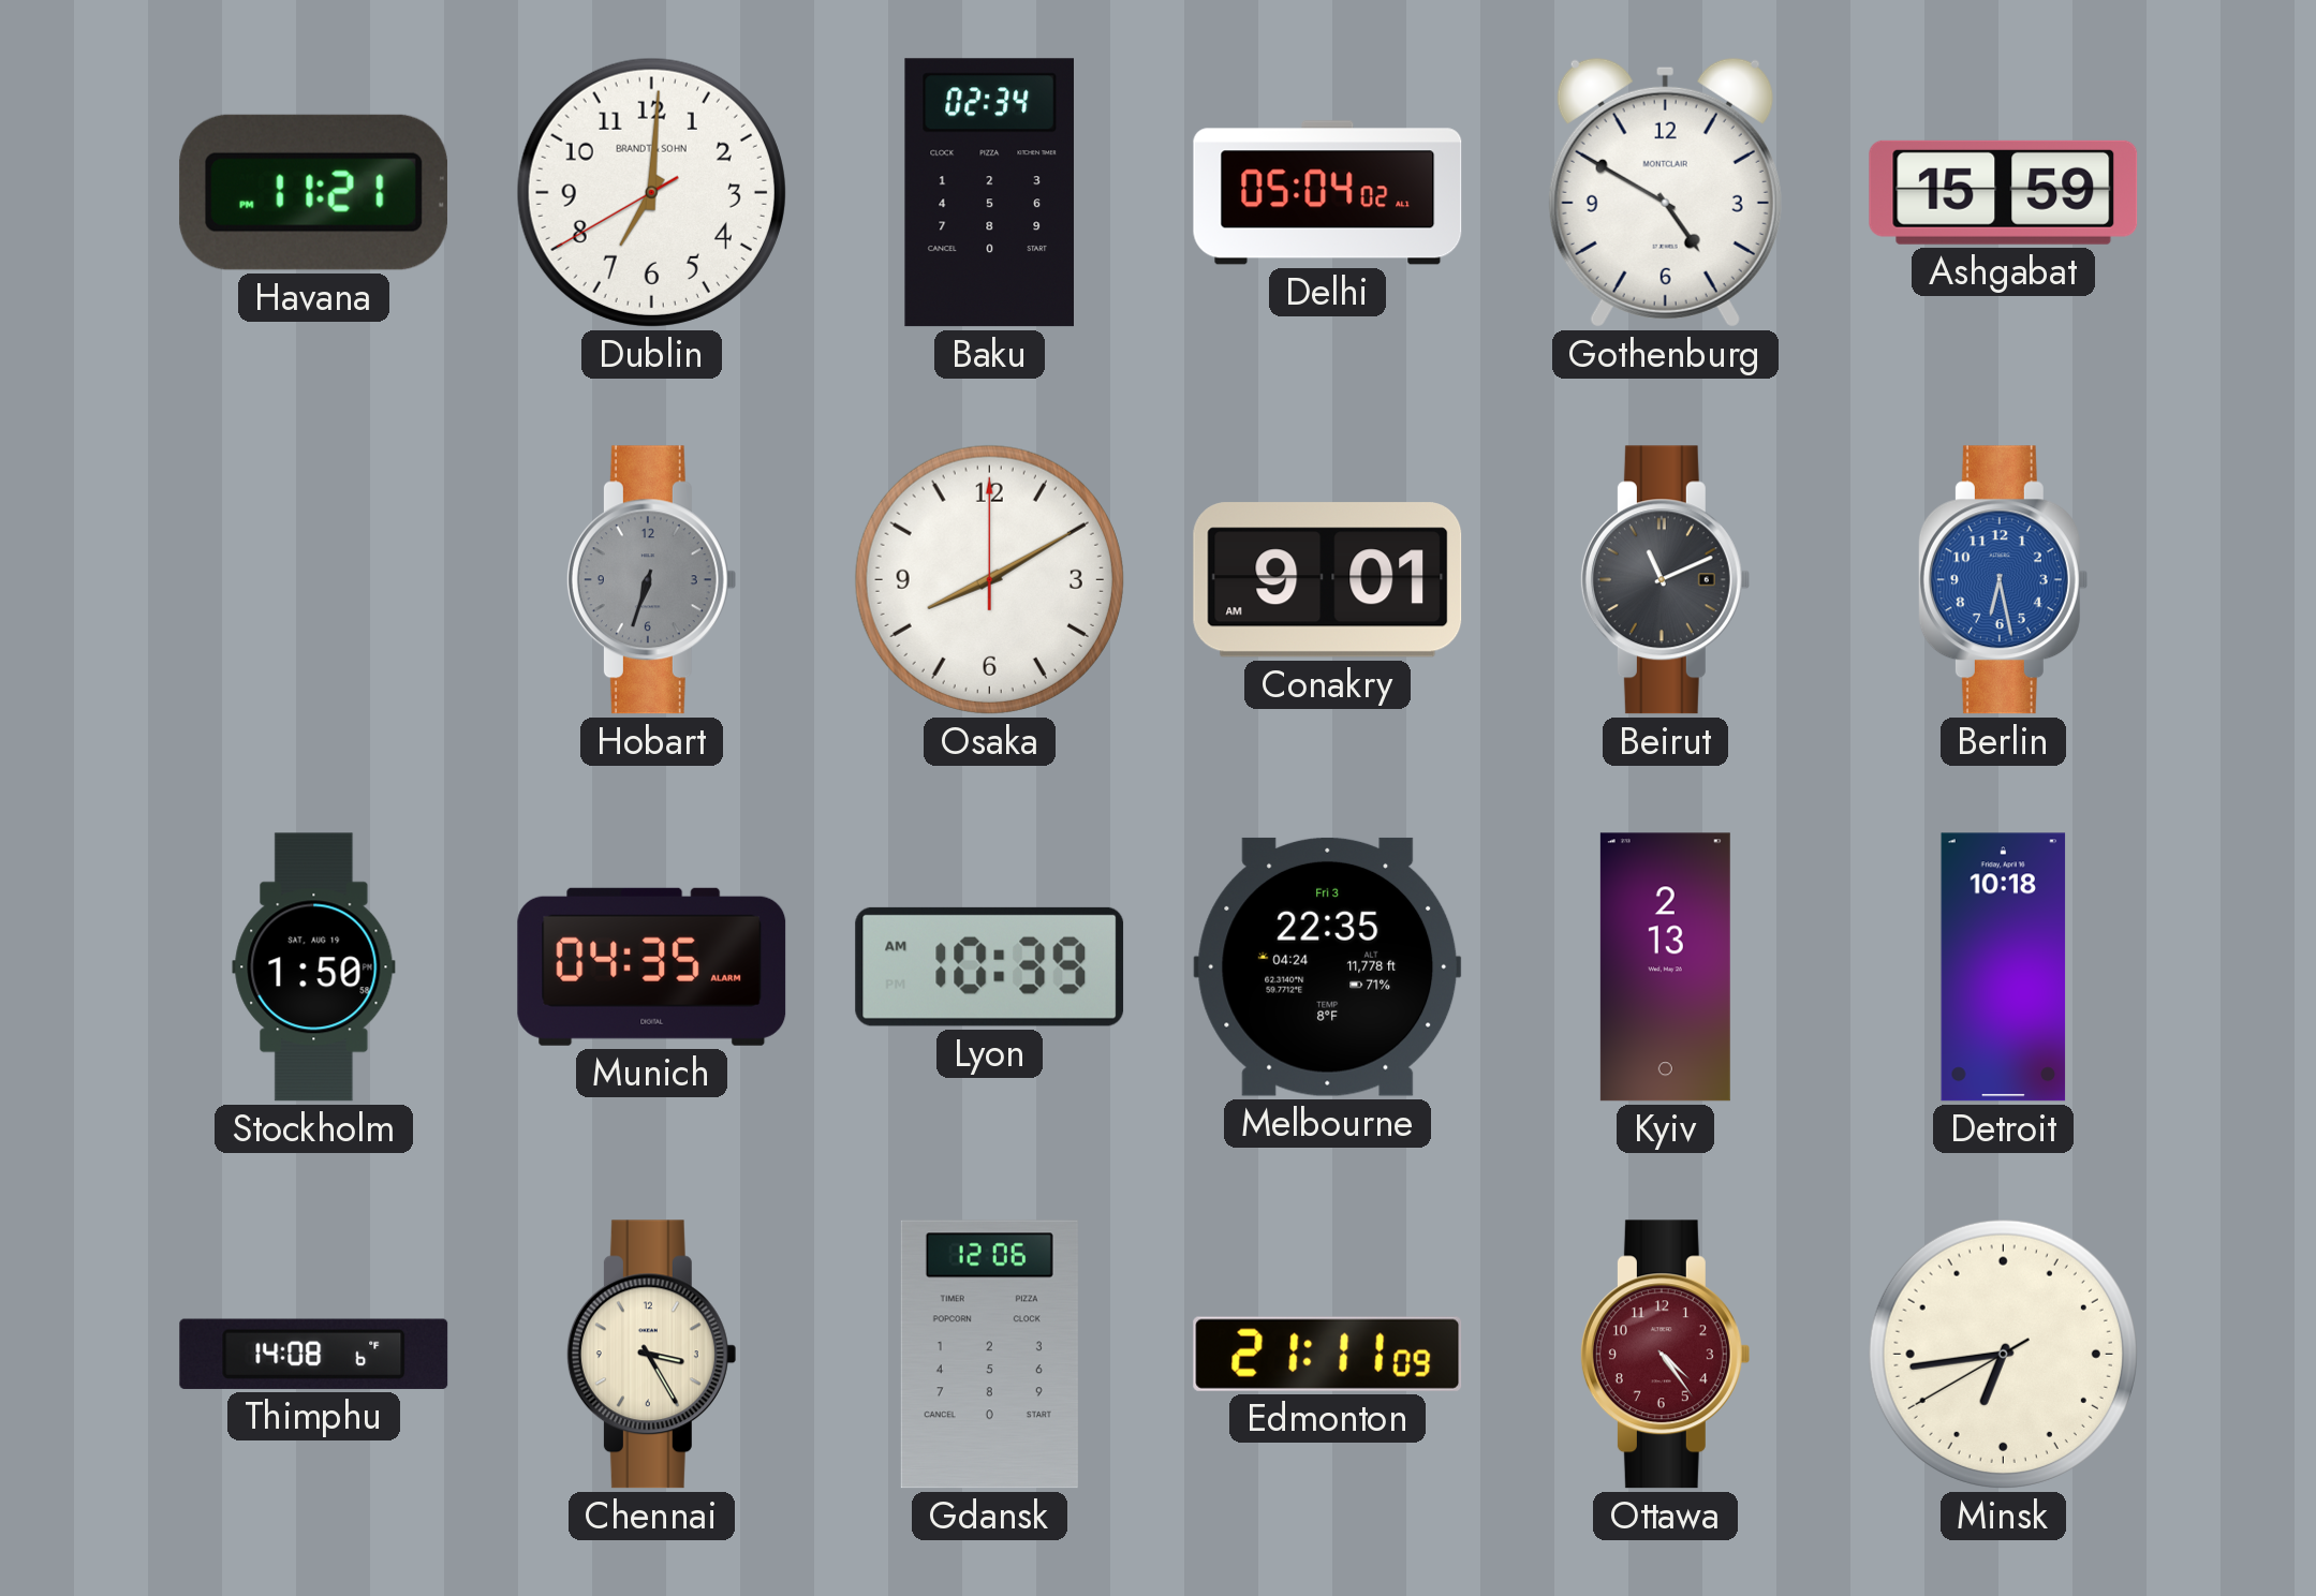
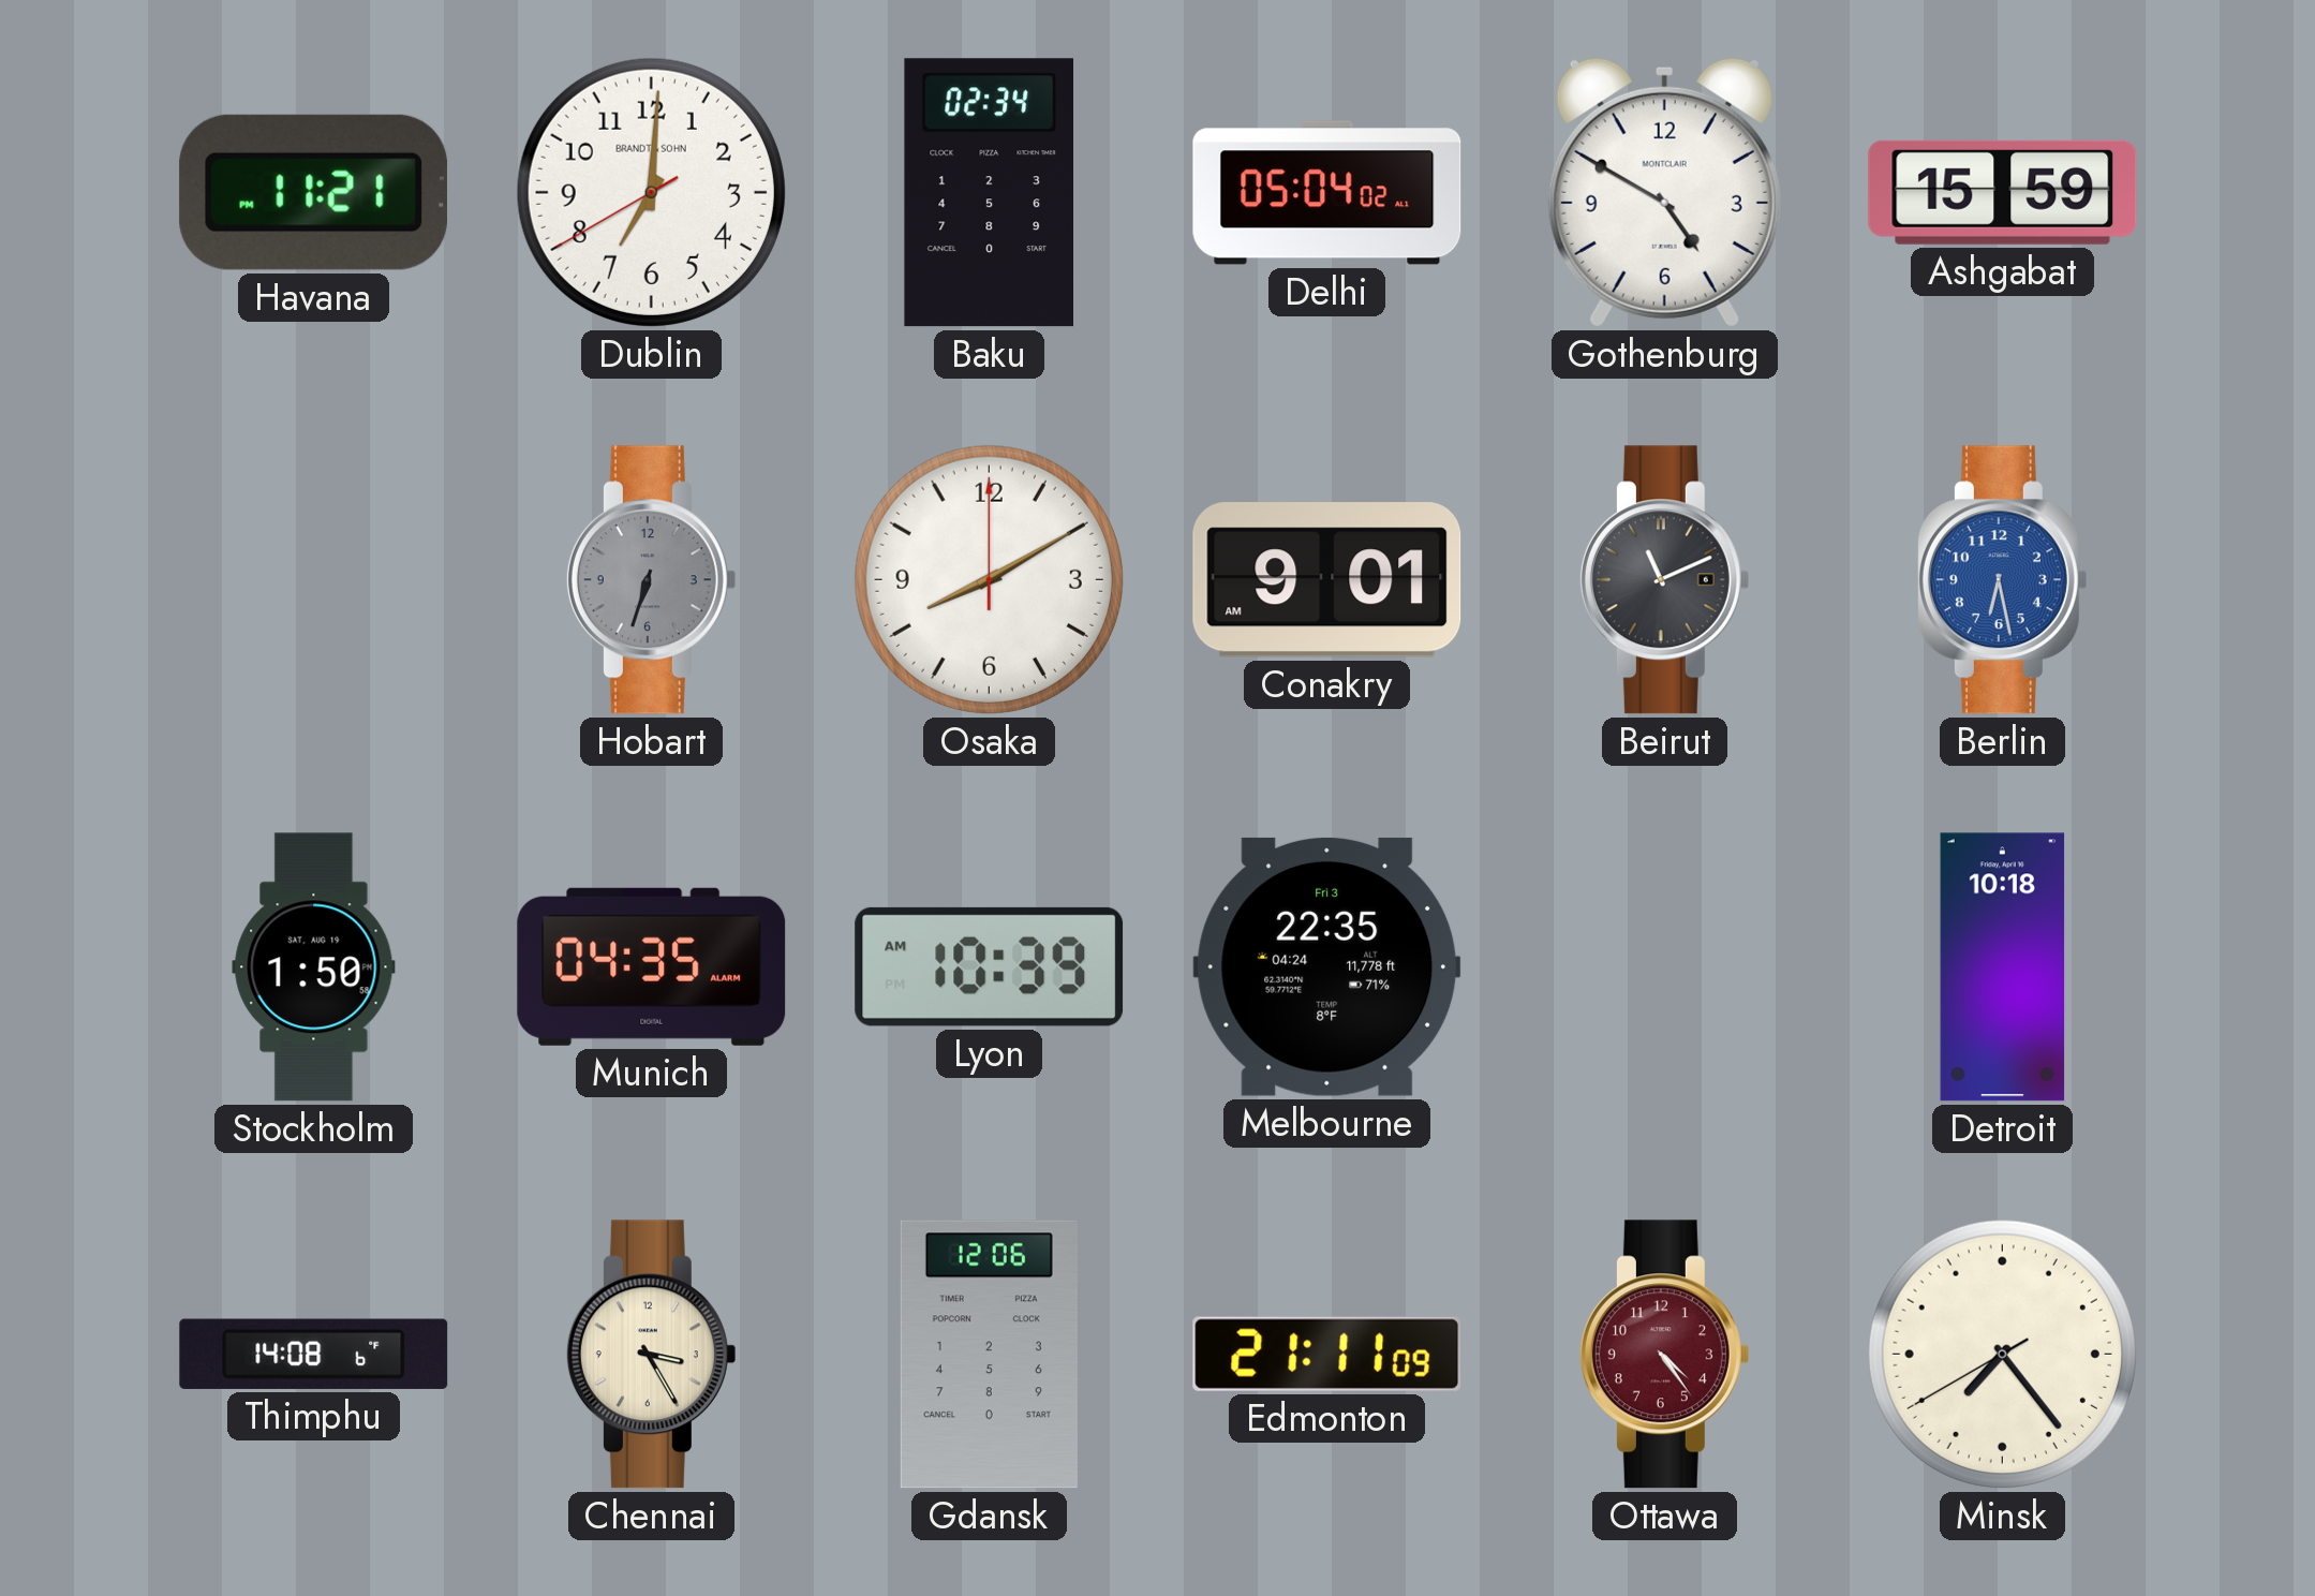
Kyiv: 2:13 -> none (1665, 967)
Minsk: 6:43 -> 7:23 (2002, 1354)
